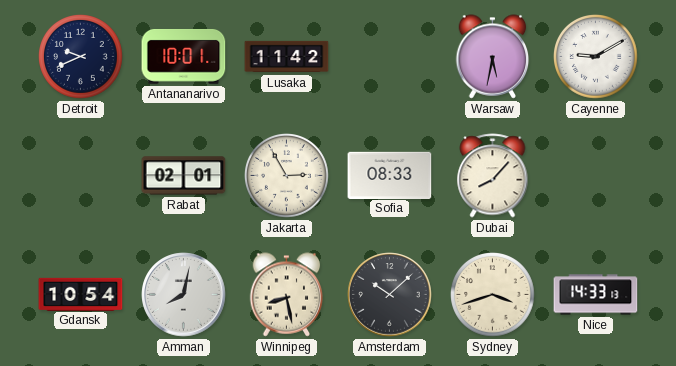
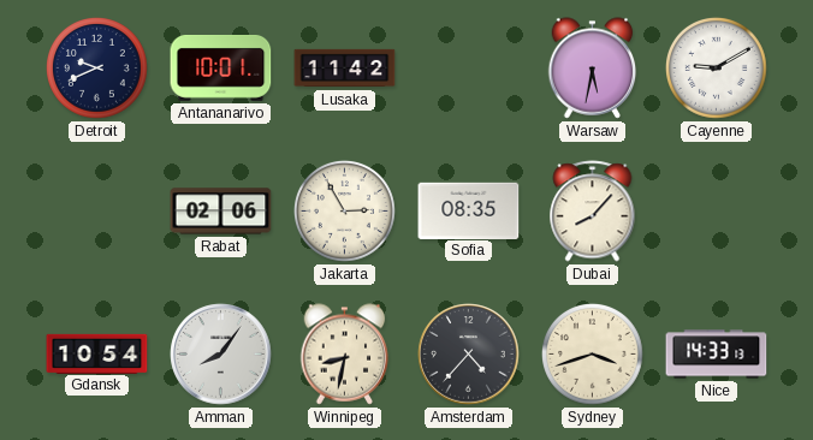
Rabat: 02:01 -> 02:06 (221, 212)
Sofia: 08:33 -> 08:35 (469, 210)
Amman: 8:02 -> 8:06 (221, 355)
Winnipeg: 8:28 -> 8:32 (345, 355)
Amsterdam: 10:08 -> 4:37 (469, 355)
